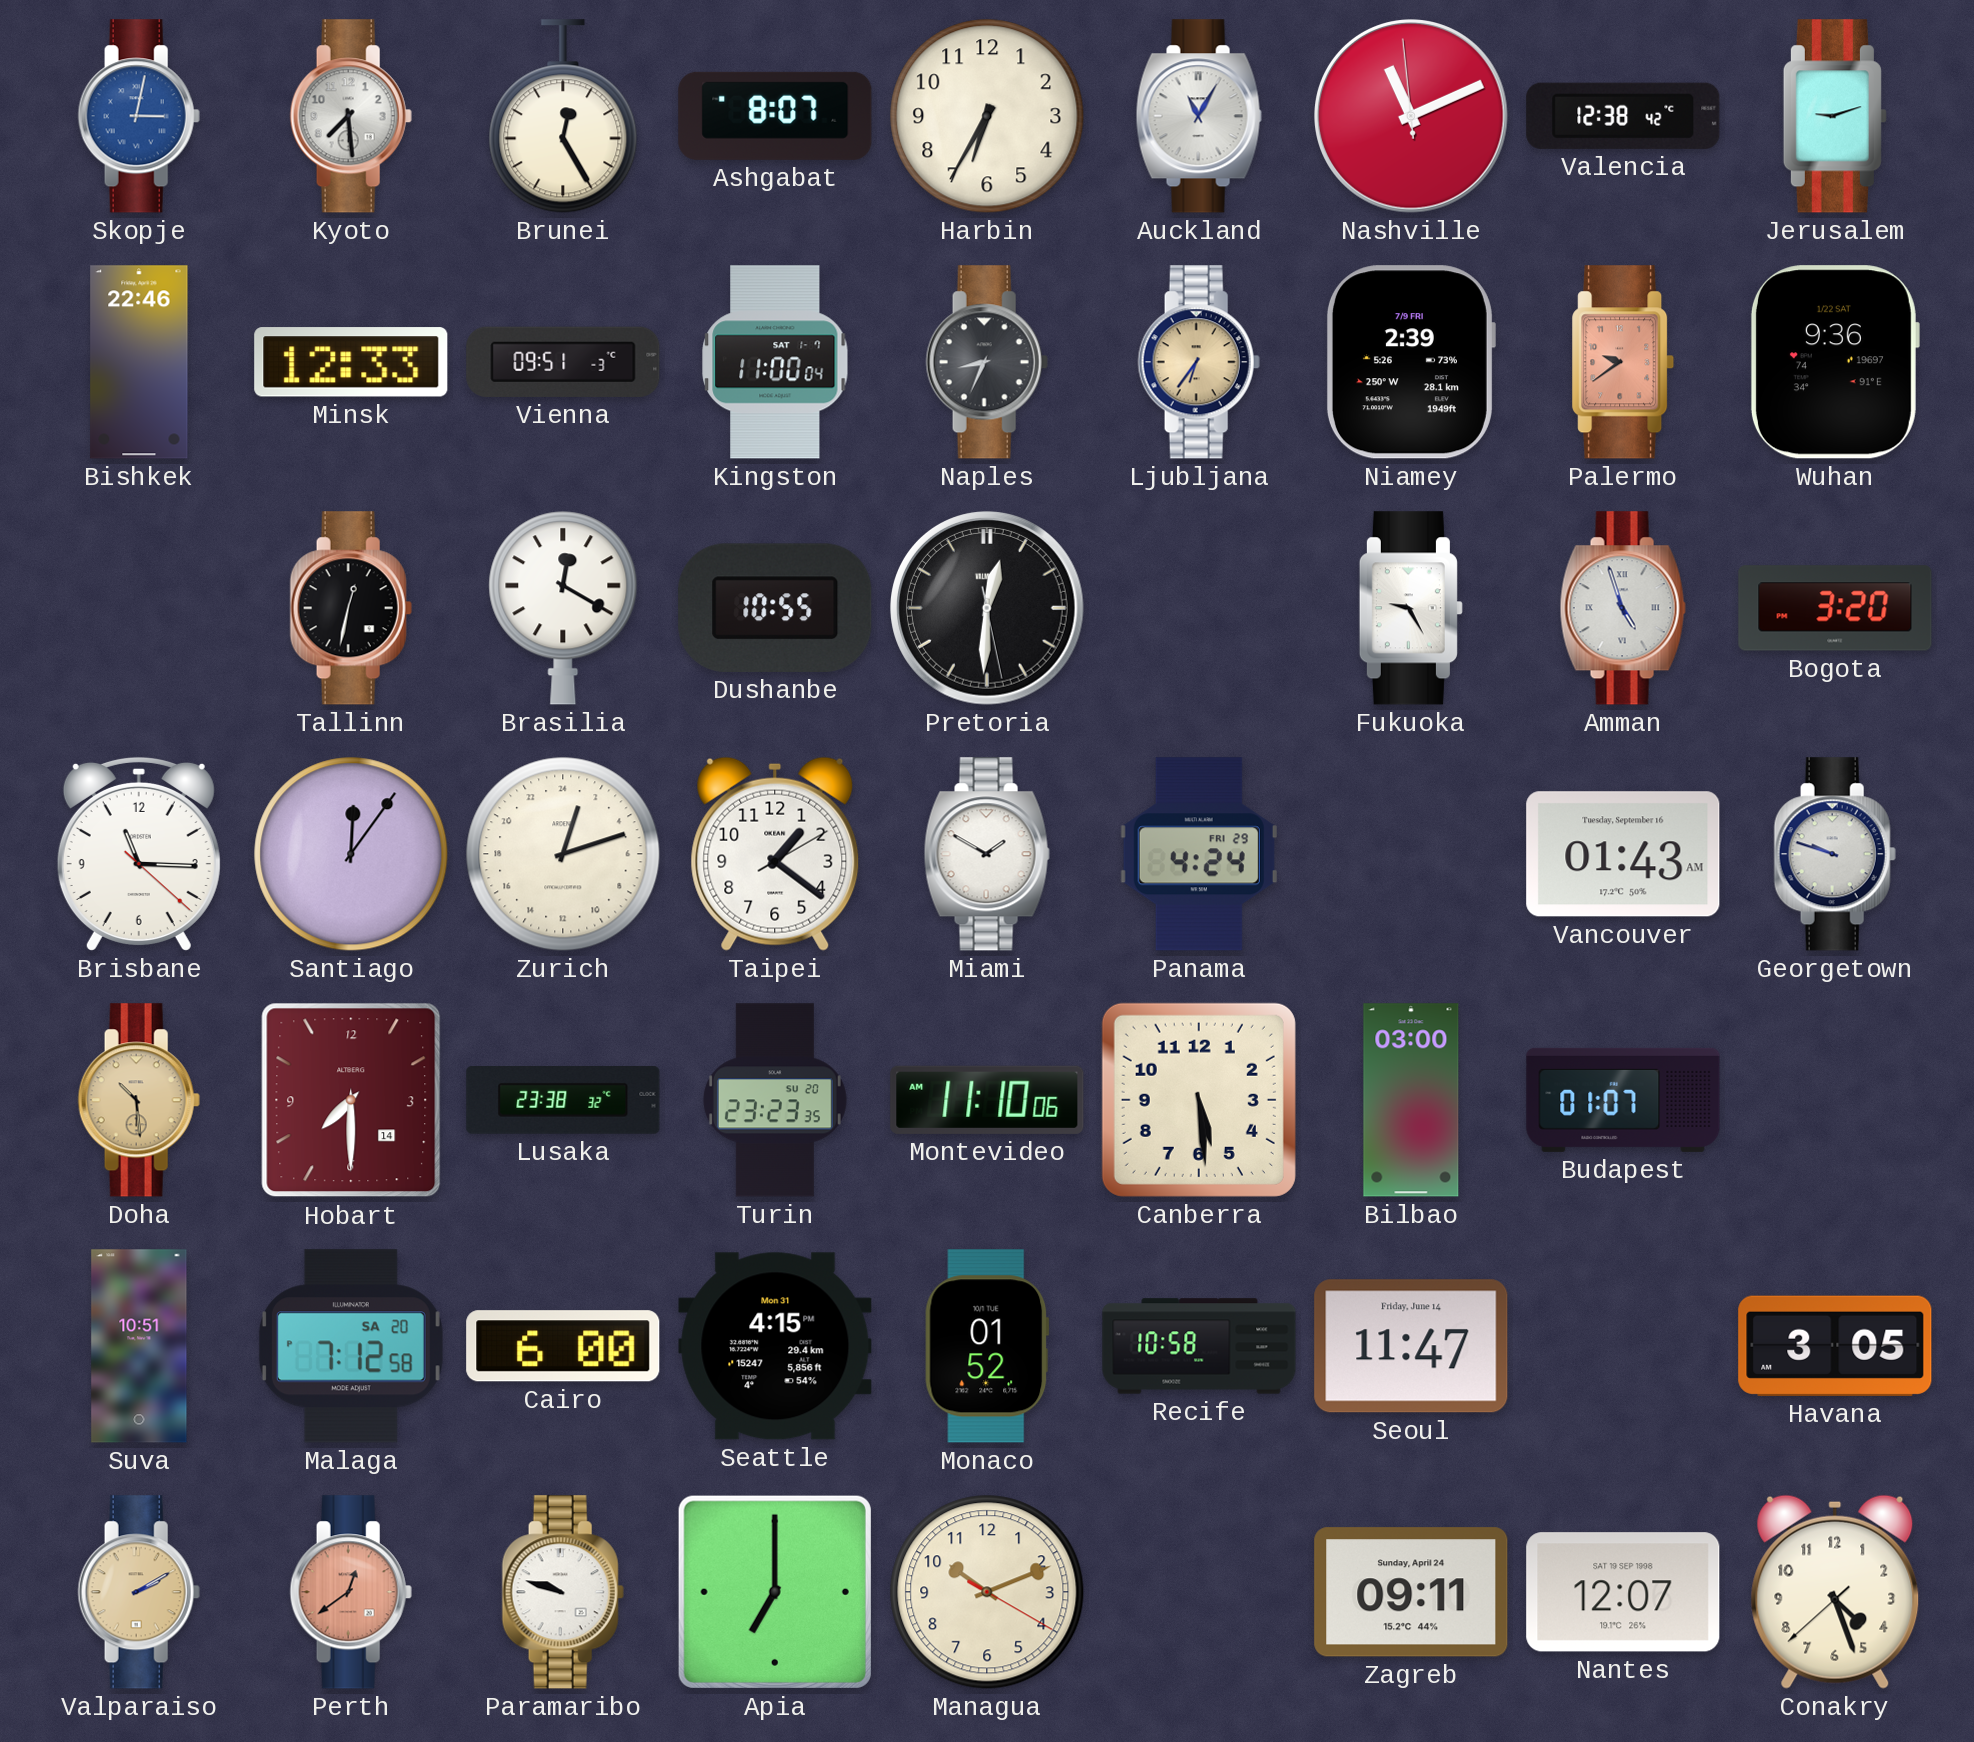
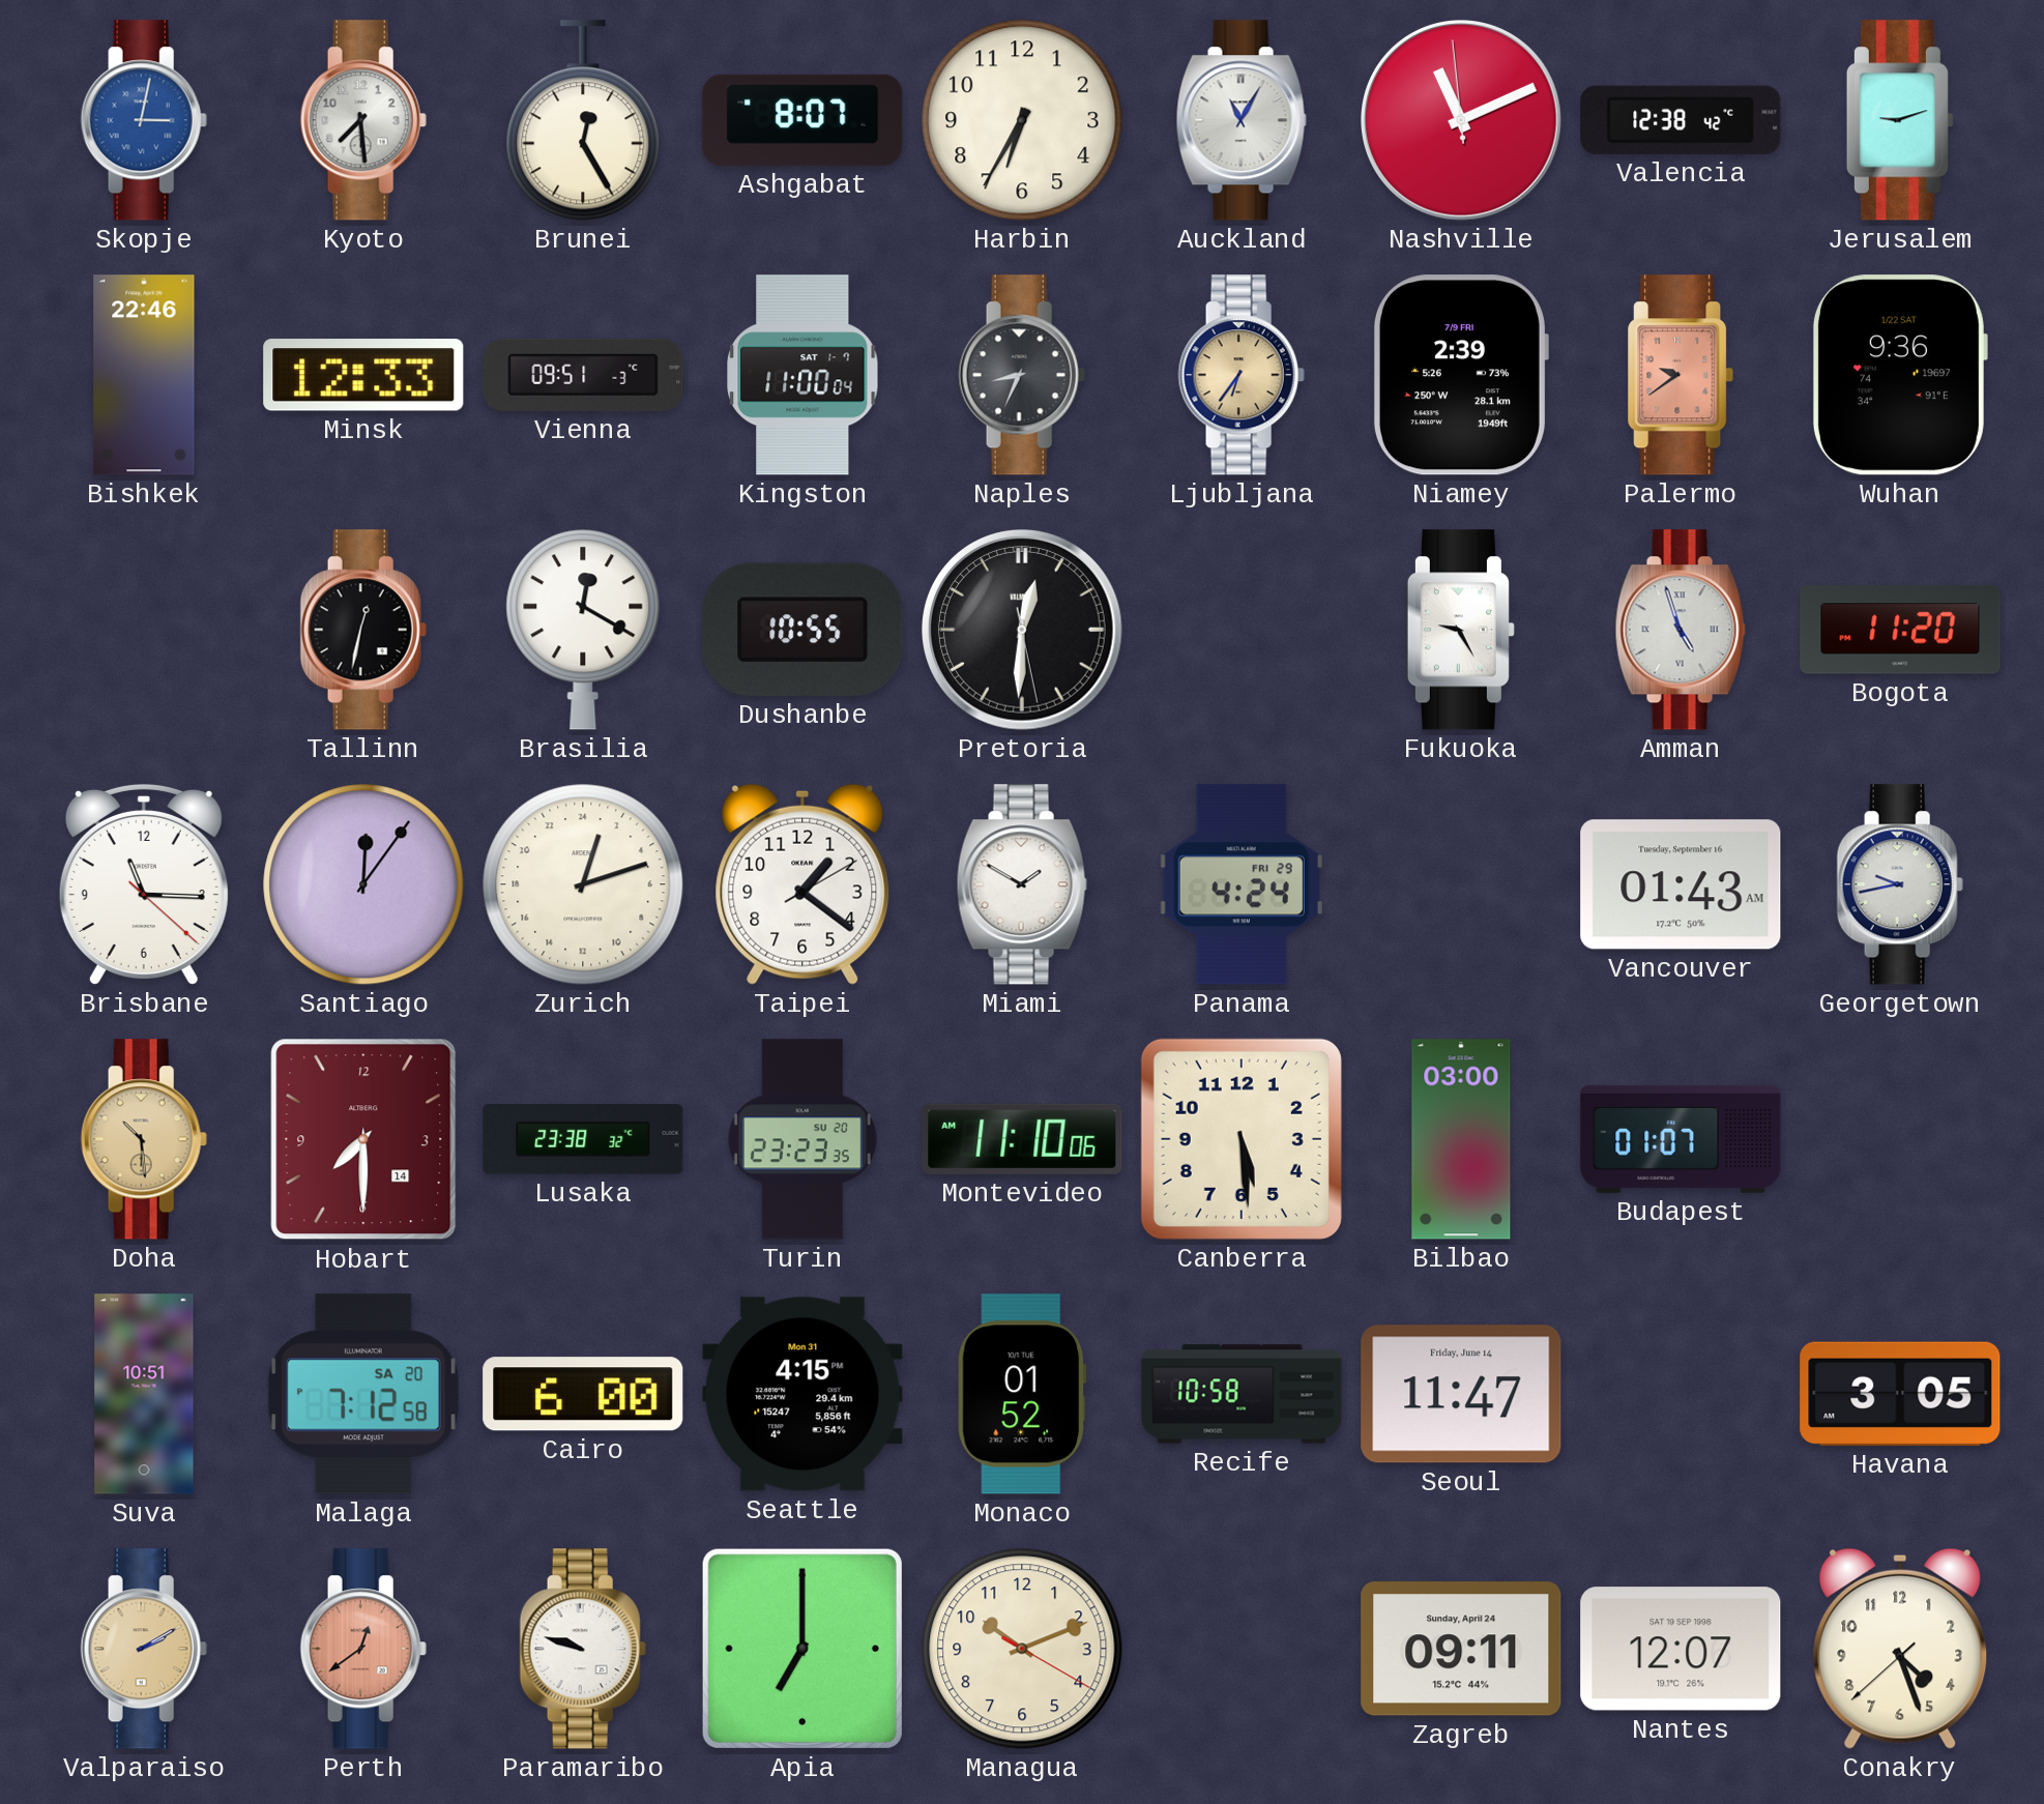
Bogota: 3:20 -> 11:20 (1900, 630)
Georgetown: 9:48 -> 9:43 (1900, 884)
